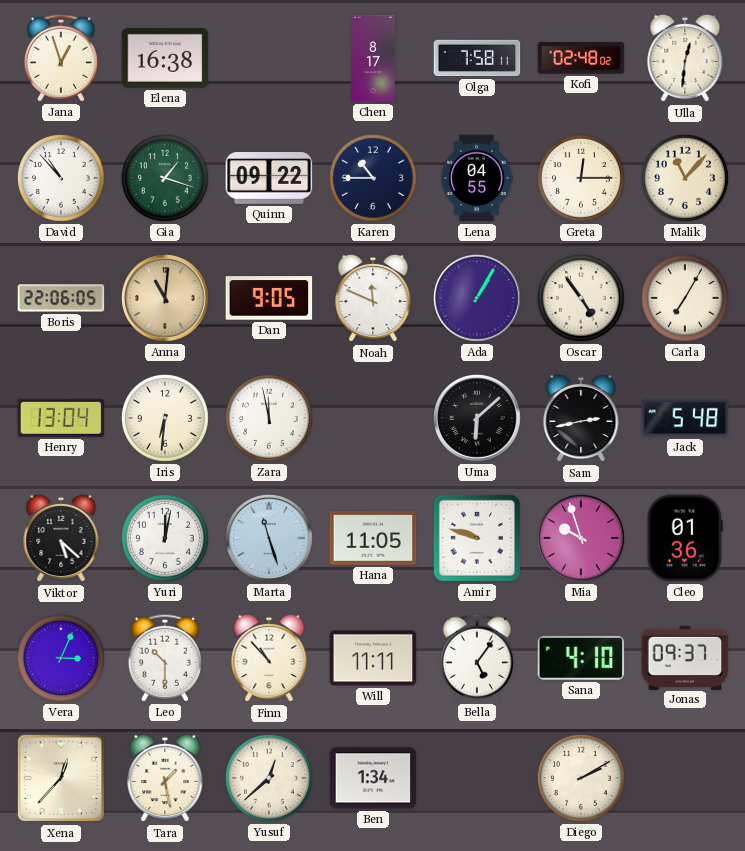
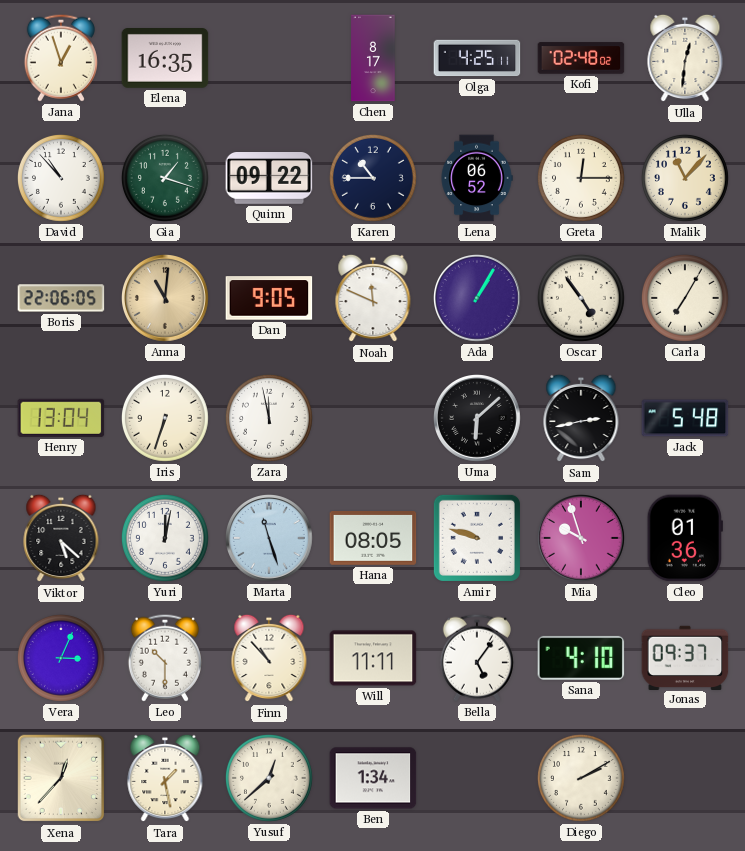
Elena: 16:38 -> 16:35 (165, 59)
Olga: 7:58 -> 4:25 (477, 58)
Lena: 04:55 -> 06:52 (477, 178)
Iris: 6:31 -> 6:33 (165, 418)
Hana: 11:05 -> 08:05 (373, 539)
